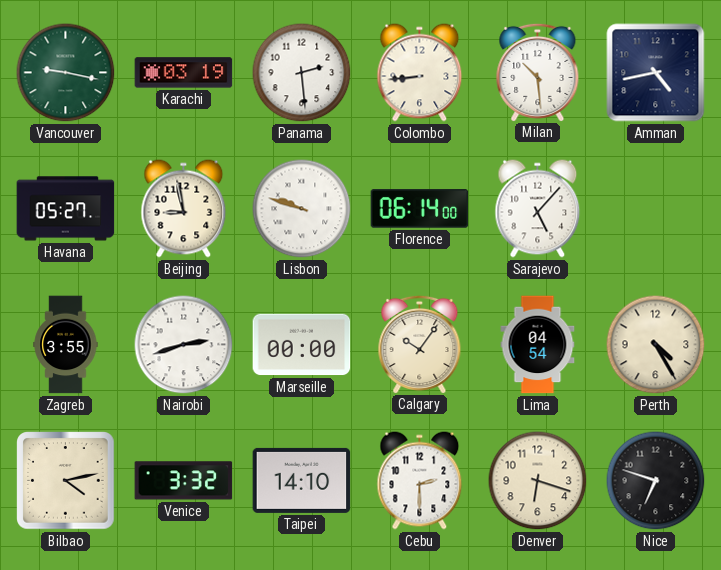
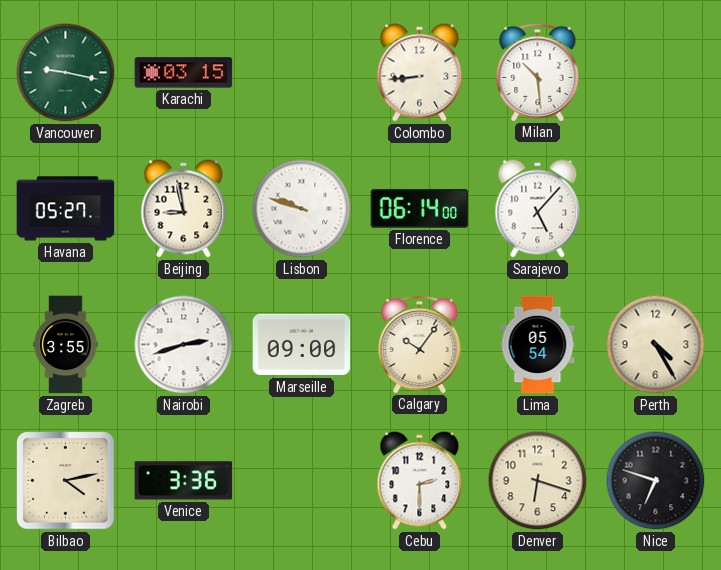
Karachi: 03:19 -> 03:15 (184, 73)
Panama: 2:29 -> none (302, 73)
Amman: 4:43 -> none (656, 73)
Marseille: 00:00 -> 09:00 (302, 345)
Lima: 04:54 -> 05:54 (538, 345)
Venice: 3:32 -> 3:36 (184, 481)
Taipei: 14:10 -> none (302, 480)
